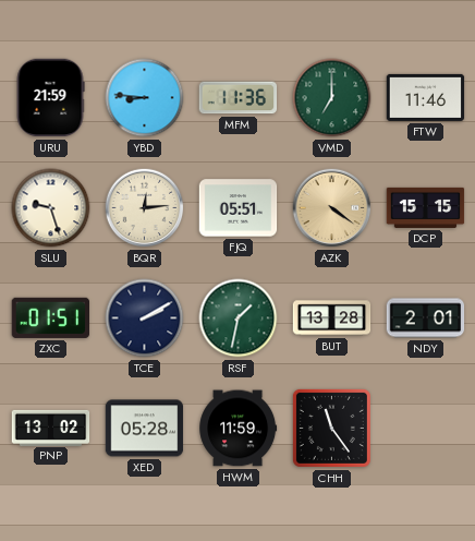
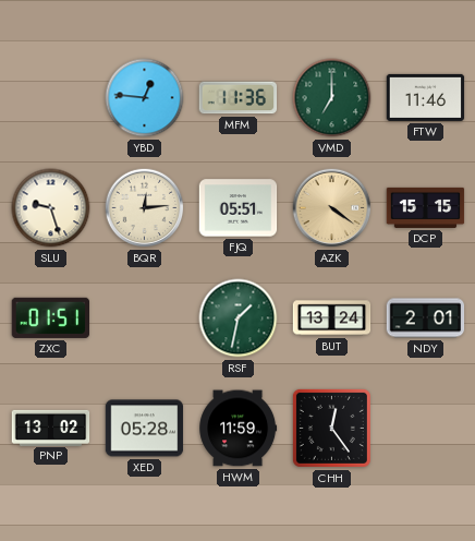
URU: 21:59 -> none (50, 98)
YBD: 8:46 -> 12:46 (145, 98)
TCE: 2:10 -> none (145, 318)
BUT: 13:28 -> 13:24 (332, 318)
CHH: 11:24 -> 12:24 (331, 428)
